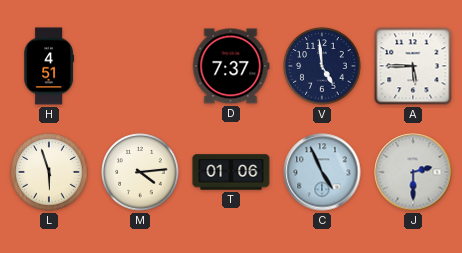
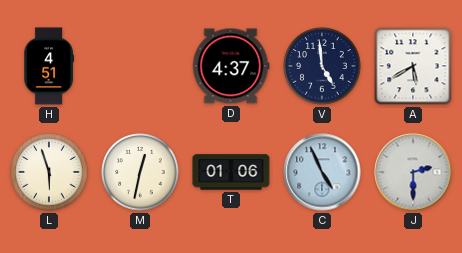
D: 7:37 -> 4:37 (231, 66)
A: 5:45 -> 5:40 (413, 66)
M: 4:14 -> 12:32 (140, 172)
